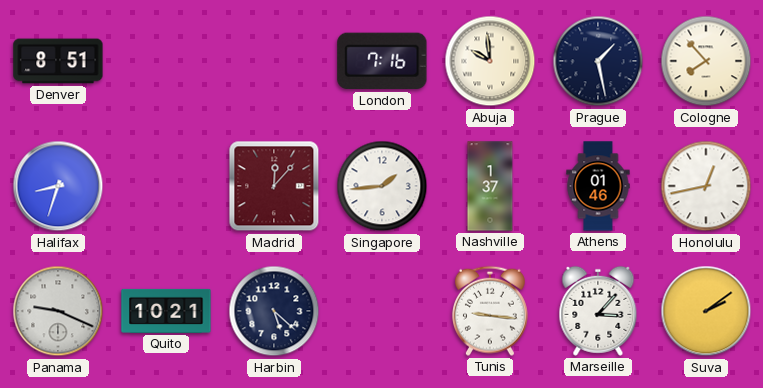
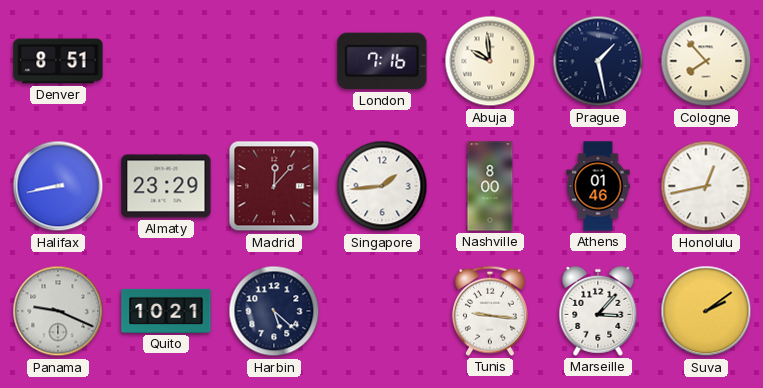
Halifax: 8:33 -> 8:43 (58, 186)
Almaty: none -> 23:29 (166, 186)
Nashville: 1:37 -> 8:00 (490, 186)
